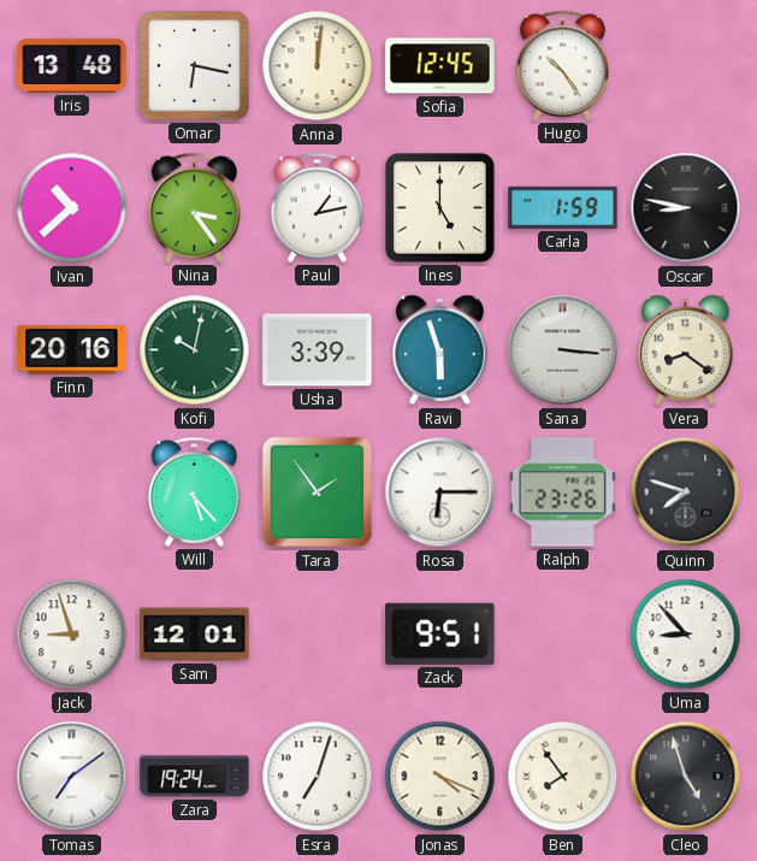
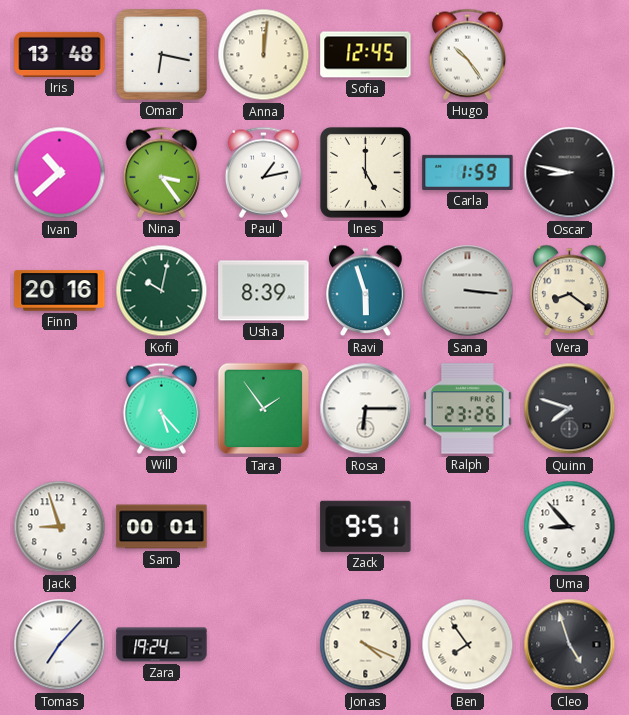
Usha: 3:39 -> 8:39 (264, 291)
Sam: 12:01 -> 00:01 (162, 527)
Tomas: 7:09 -> 7:07 (60, 645)
Esra: 7:03 -> none (318, 777)
